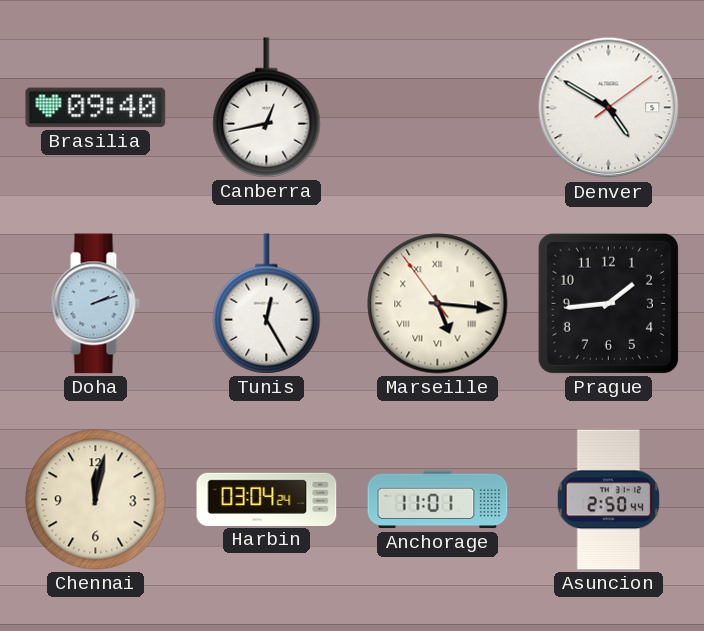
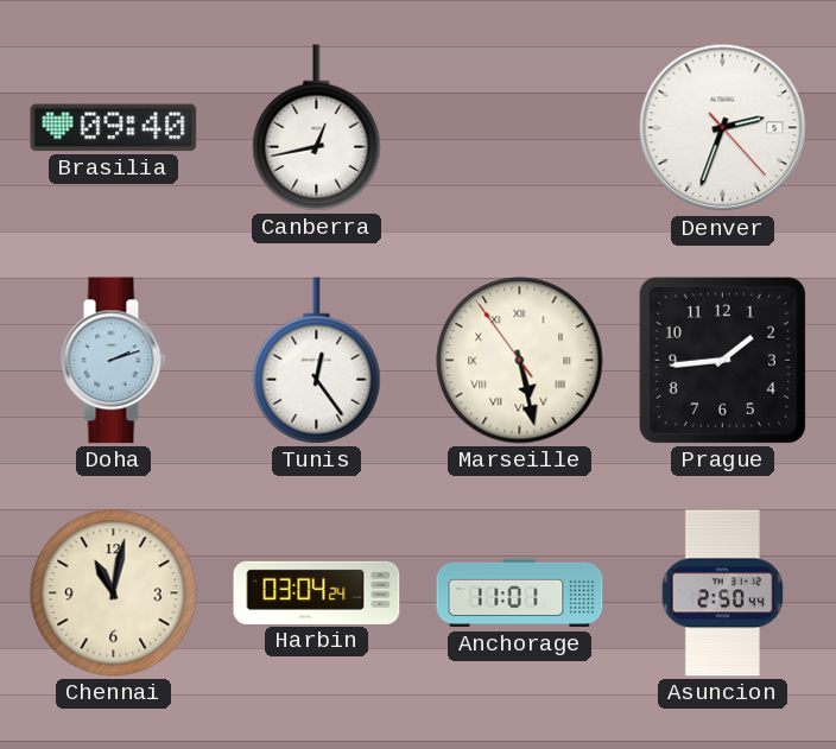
Denver: 4:50 -> 2:33 (723, 128)
Tunis: 12:25 -> 12:24 (317, 361)
Marseille: 5:15 -> 5:27 (520, 361)
Chennai: 12:02 -> 11:02 (114, 594)
